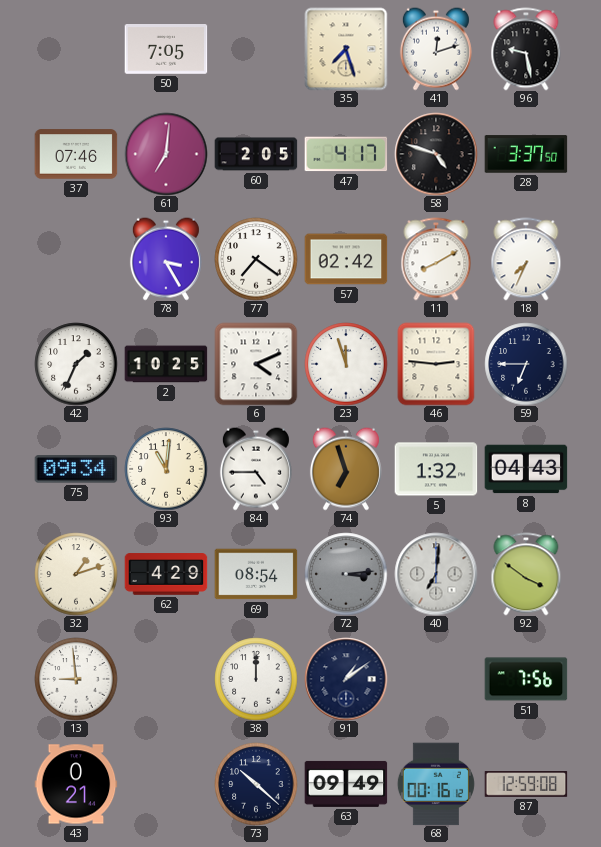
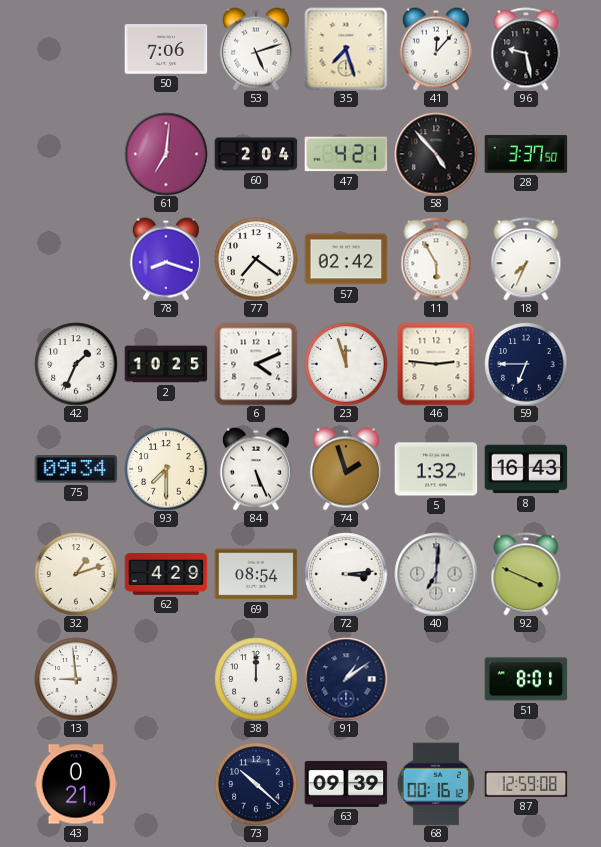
50: 7:05 -> 7:06 (166, 50)
53: none -> 5:12 (256, 49)
41: 12:12 -> 12:07 (436, 49)
37: 07:46 -> none (76, 154)
60: 2:05 -> 2:04 (256, 154)
47: 4:17 -> 4:21 (346, 154)
58: 4:48 -> 4:53 (436, 154)
78: 3:25 -> 8:18 (166, 259)
11: 8:10 -> 5:55 (436, 259)
93: 11:01 -> 7:30 (166, 469)
84: 4:45 -> 5:26 (256, 469)
74: 6:57 -> 1:57 (346, 469)
8: 04:43 -> 16:43 (526, 469)
72 dial: grey -> white (346, 574)
92: 3:51 -> 3:49 (526, 574)
51: 7:56 -> 8:01 (526, 679)
63: 09:49 -> 09:39 (346, 784)
